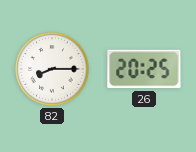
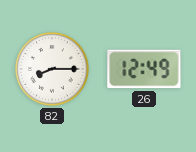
26: 20:25 -> 12:49 (144, 69)
